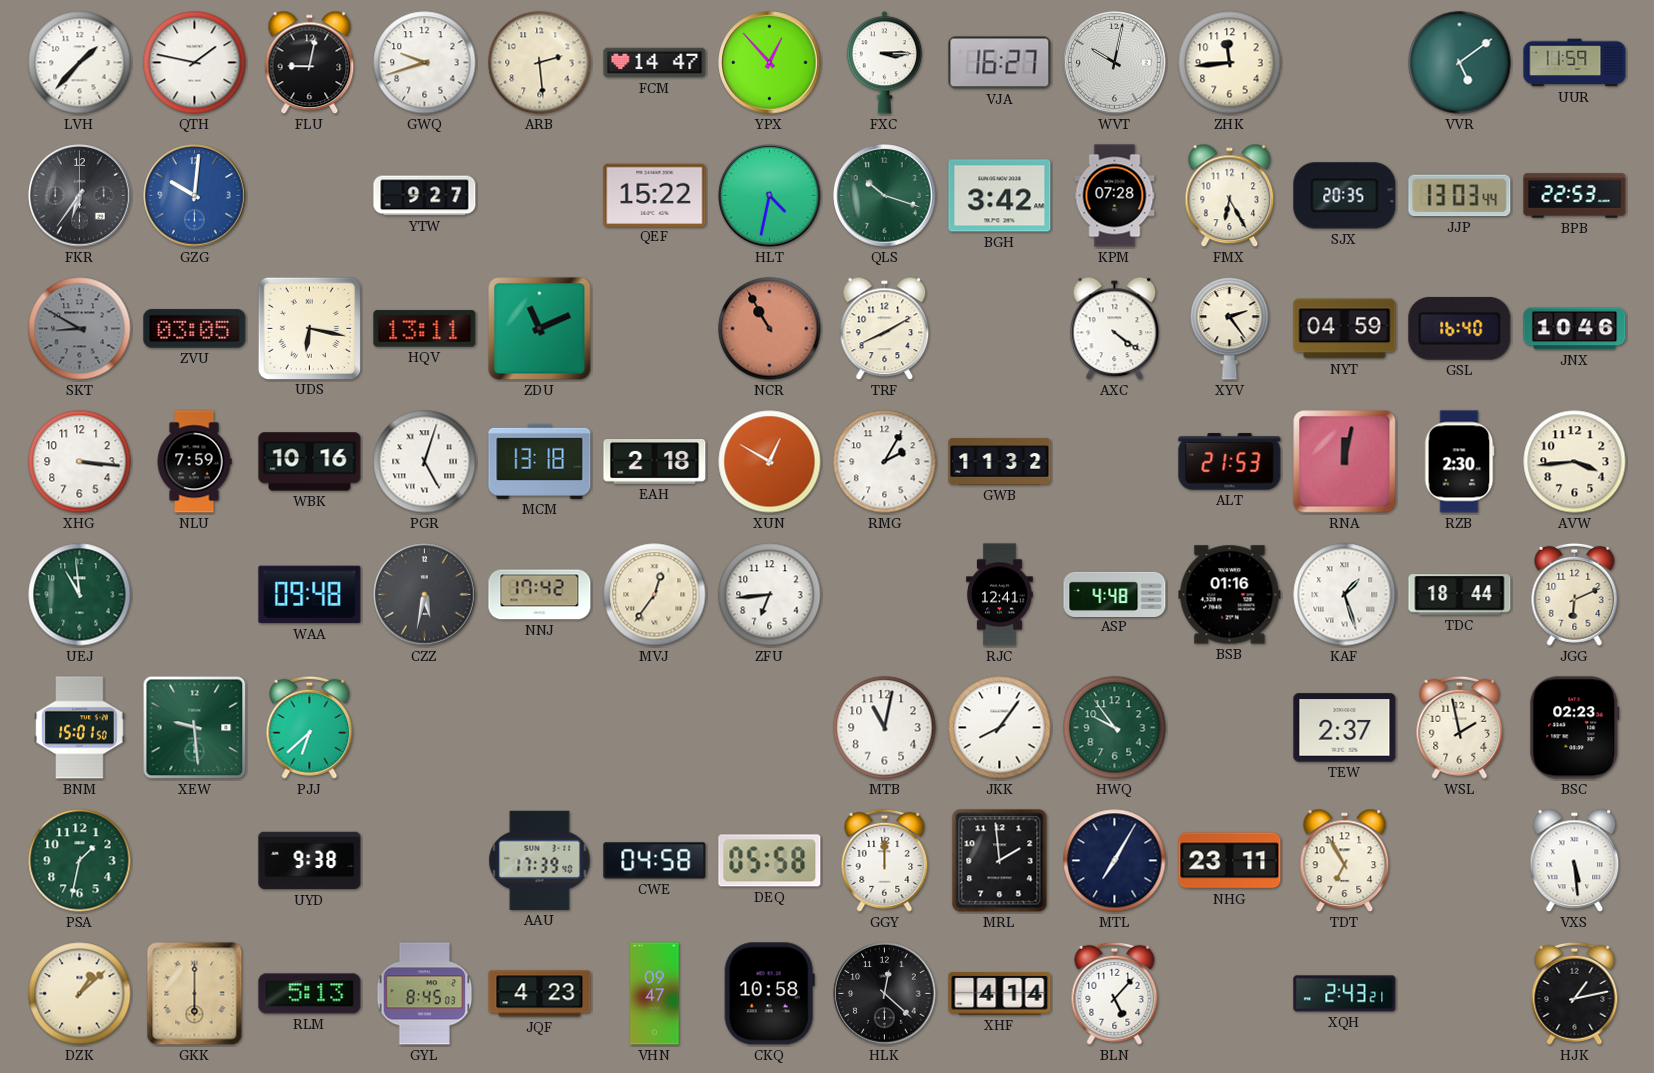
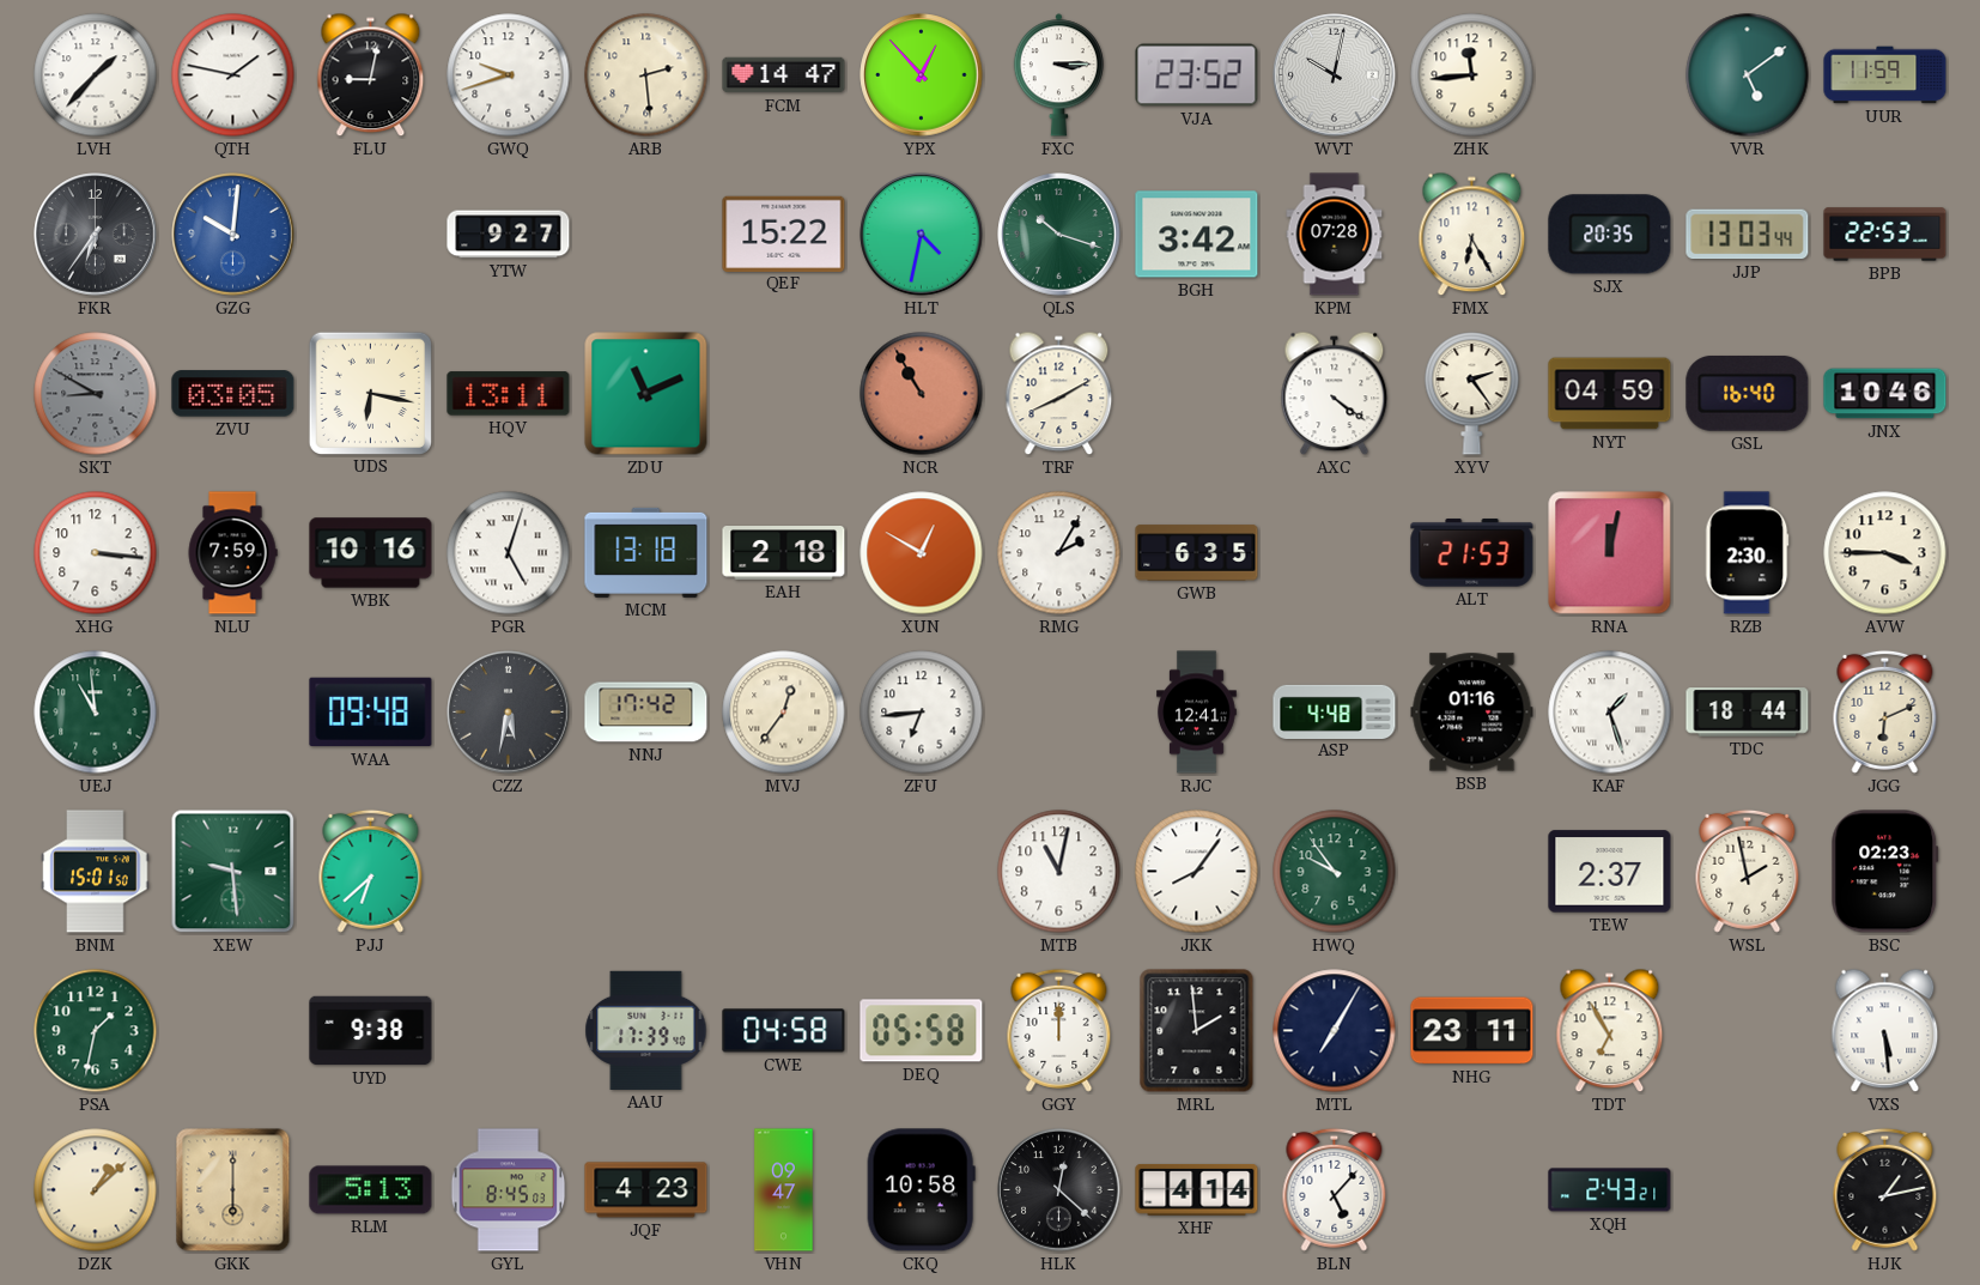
VJA: 16:27 -> 23:52 (1197, 75)
GWB: 11:32 -> 6:35 (1197, 553)
AVW: 3:44 -> 3:45 (1885, 553)
